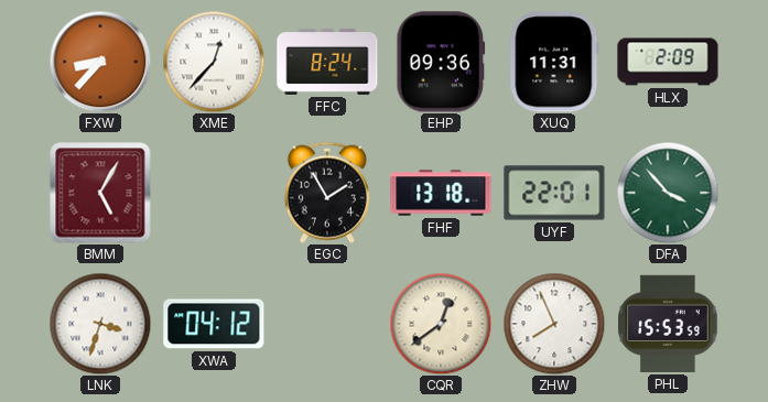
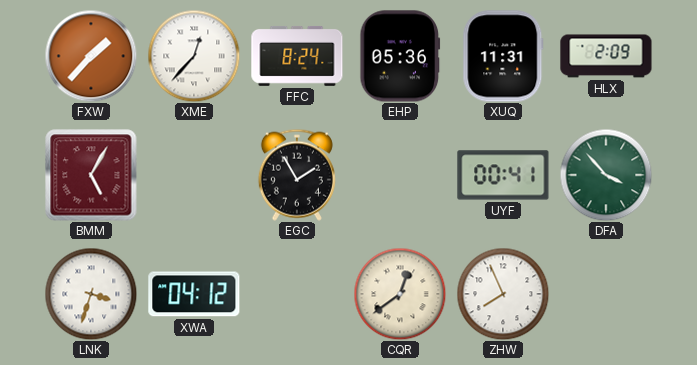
FXW: 8:37 -> 1:37 (91, 56)
EHP: 09:36 -> 05:36 (400, 56)
FHF: 13:18 -> none (441, 193)
UYF: 22:01 -> 00:41 (503, 175)
PHL: 15:53 -> none (668, 324)
